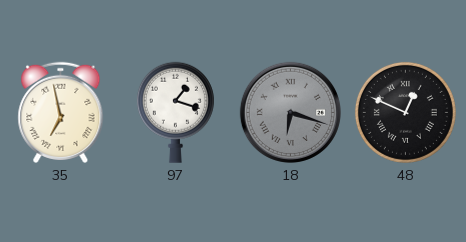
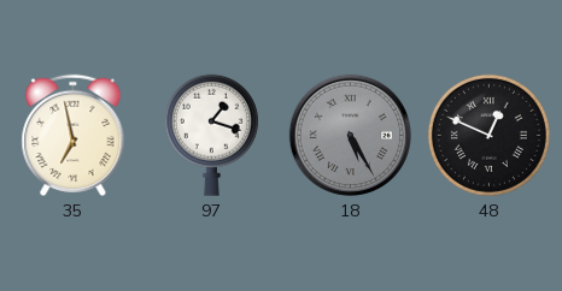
18: 6:18 -> 5:25 (350, 135)
